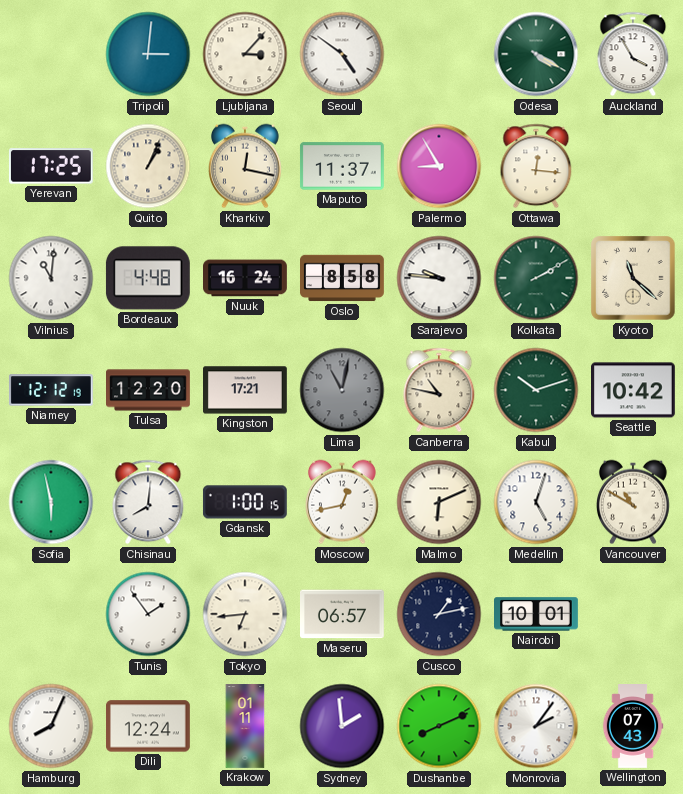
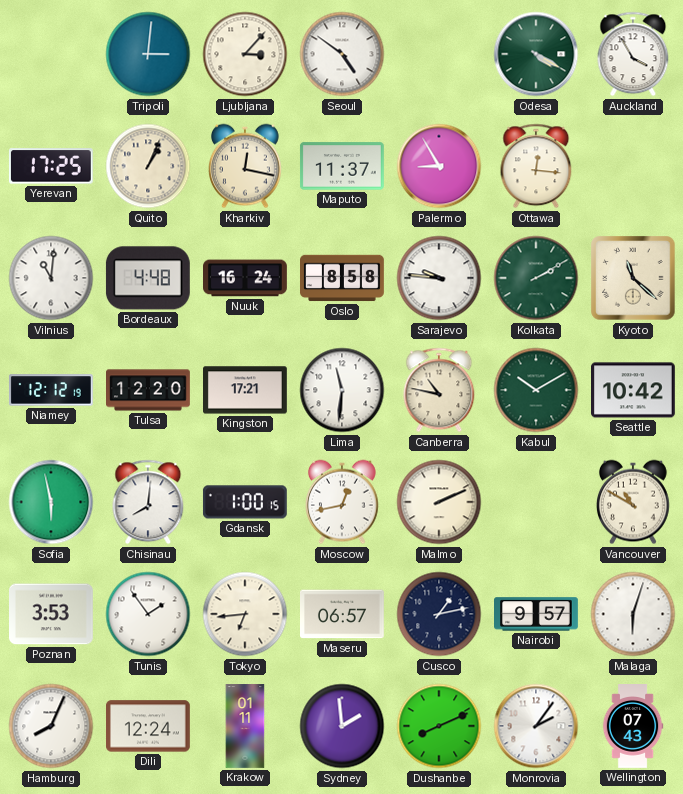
Lima: 11:02 -> 11:31 (342, 390)
Lima dial: grey -> white (342, 390)
Kabul: 10:12 -> 10:10 (536, 390)
Malmo: 6:11 -> 2:11 (439, 502)
Medellin: 5:03 -> none (536, 502)
Poznan: none -> 3:53 (52, 614)
Nairobi: 10:01 -> 9:57 (537, 614)
Malaga: none -> 6:03 (633, 614)
